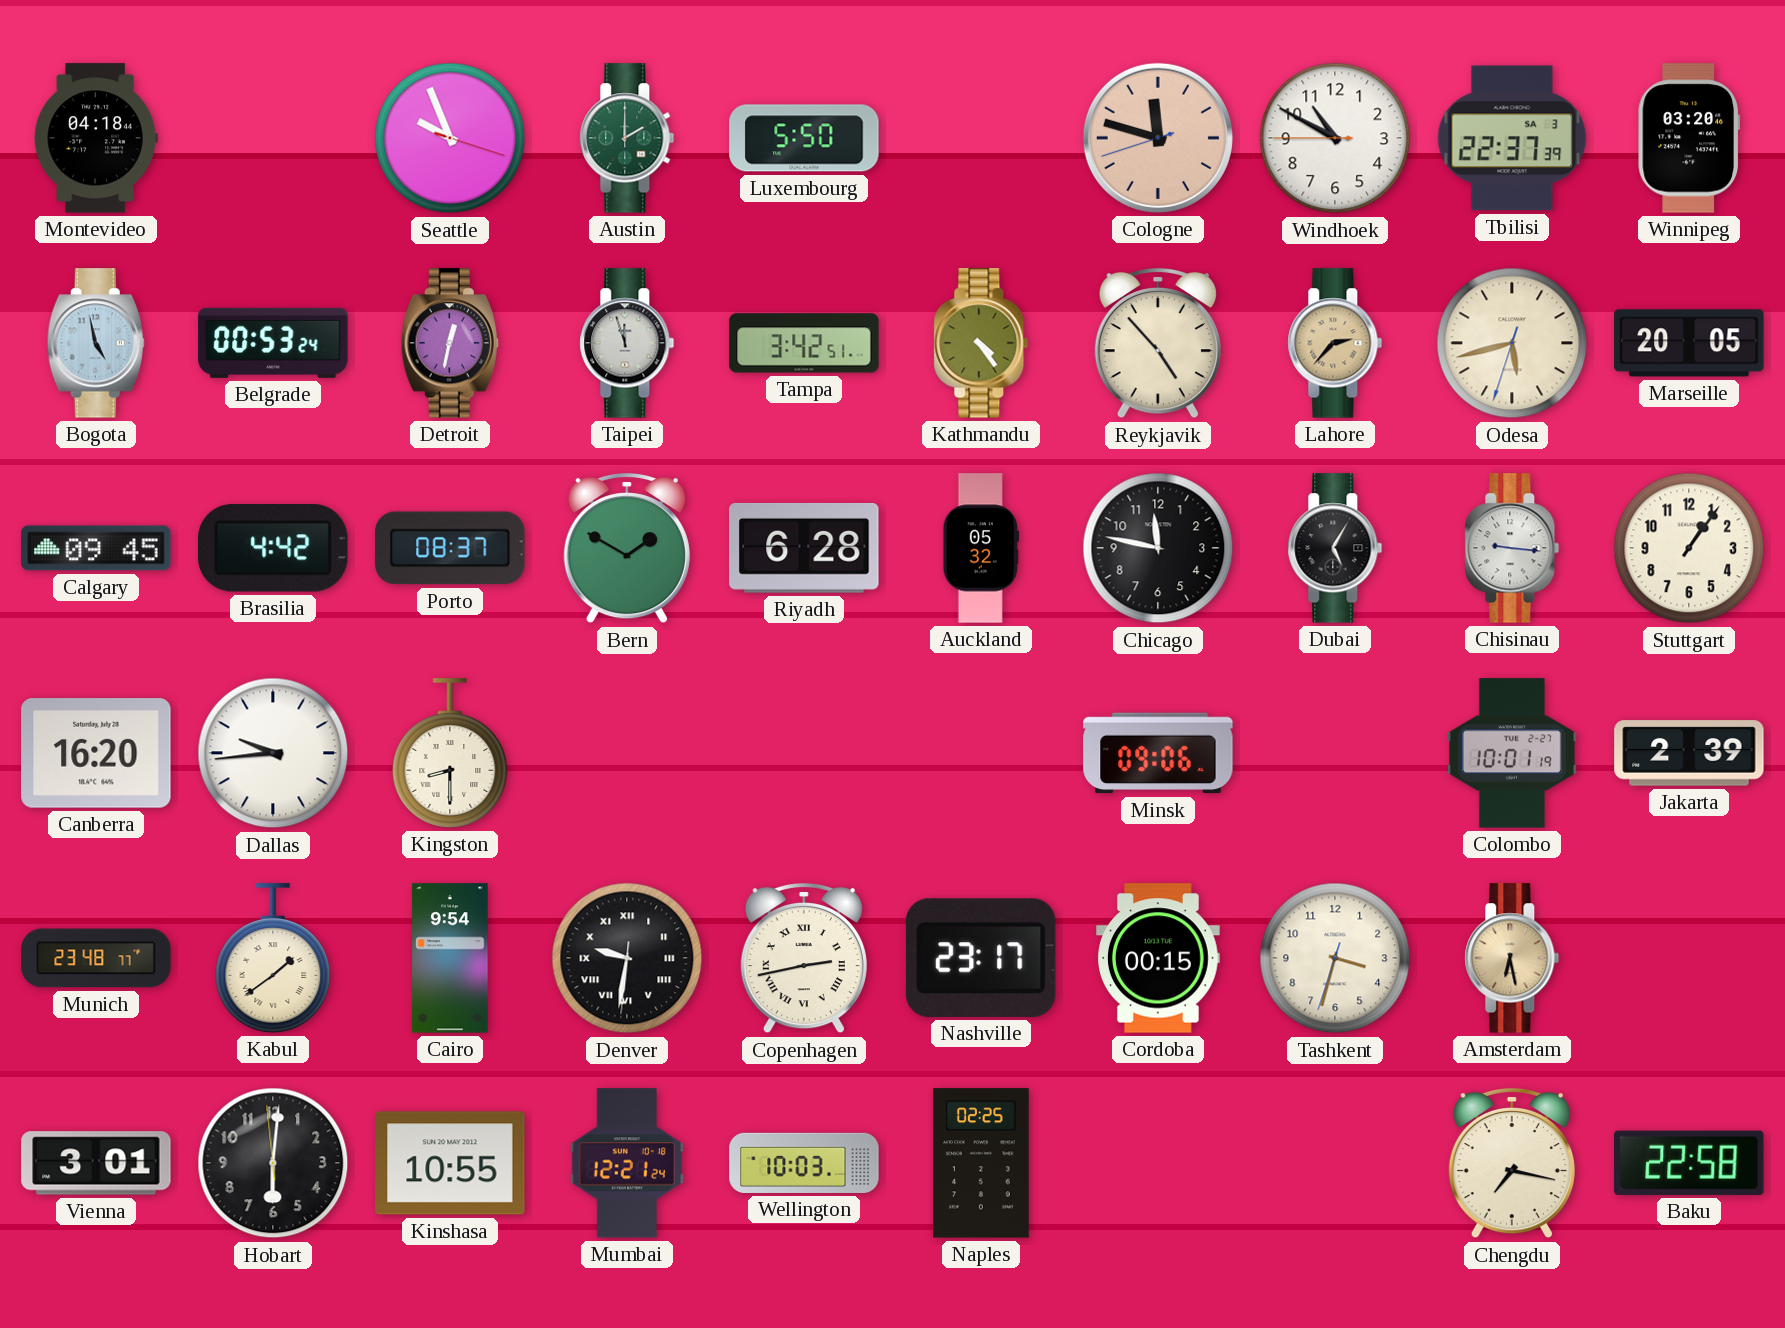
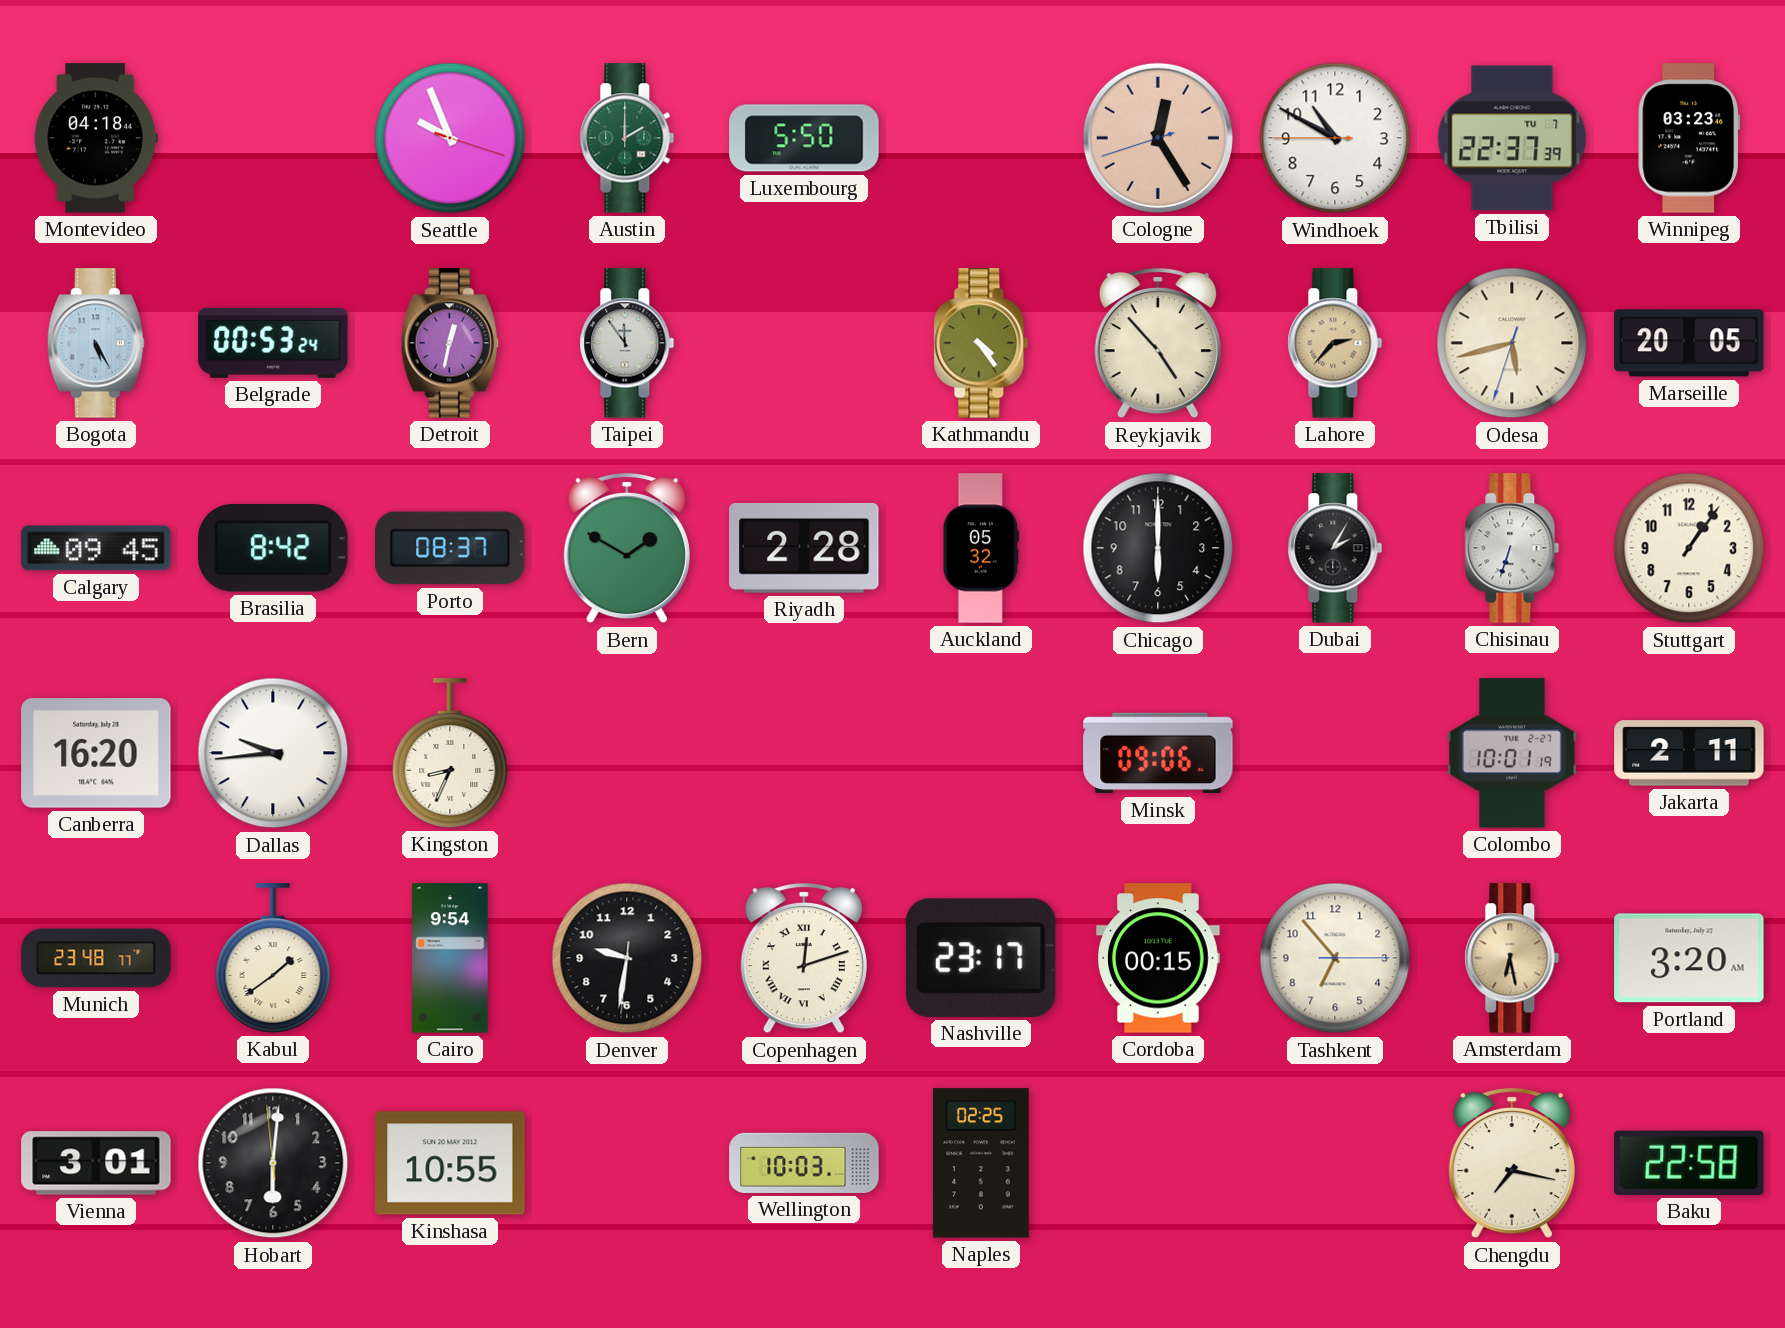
Cologne: 11:47 -> 12:24 (1158, 138)
Tbilisi date: SA 3 -> TU 7 (1512, 138)
Winnipeg: 03:20 -> 03:23 (1688, 138)
Bogota: 4:58 -> 5:25 (96, 343)
Taipei: 11:57 -> 11:54 (627, 343)
Tampa: 3:42 -> none (804, 343)
Brasilia: 4:42 -> 8:42 (273, 548)
Riyadh: 6:28 -> 2:28 (804, 548)
Chicago: 11:47 -> 6:00 (1158, 548)
Dubai: 5:05 -> 2:05 (1335, 548)
Chisinau: 9:16 -> 6:33 (1512, 548)
Kingston: 8:30 -> 8:34 (450, 753)
Jakarta: 2:39 -> 2:11 (1689, 753)
Denver numerals: Roman -> Arabic (627, 958)
Copenhagen: 2:43 -> 12:12 (804, 958)
Tashkent: 3:32 -> 6:53 (1335, 958)
Portland: none -> 3:20 (1689, 958)
Mumbai: 12:21 -> none (627, 1163)
